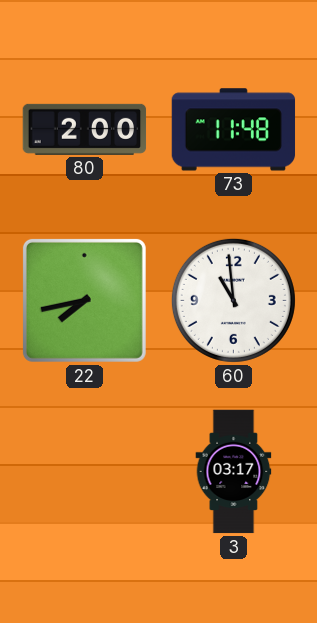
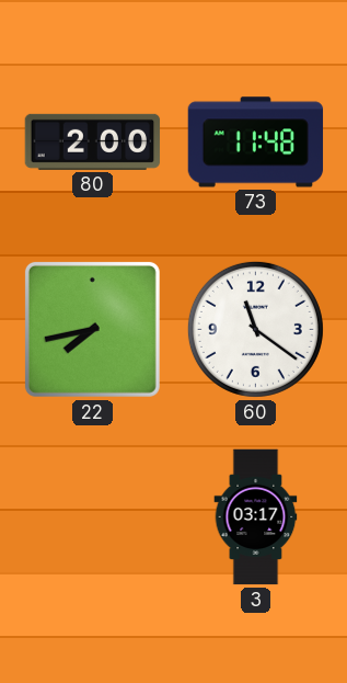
60: 10:59 -> 11:21 (255, 329)
